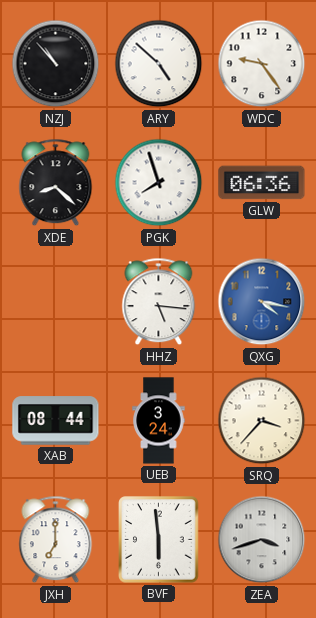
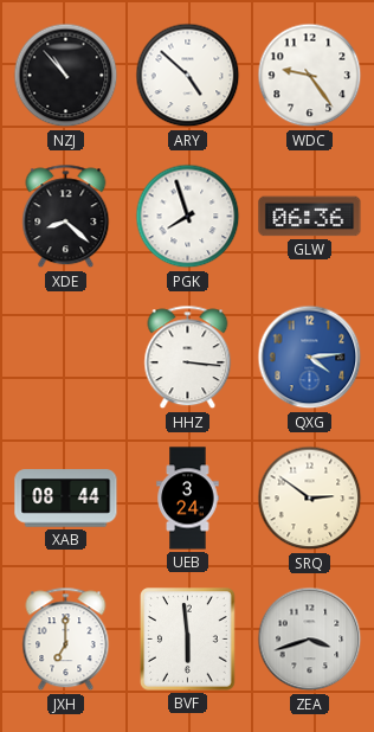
HHZ: 5:16 -> 3:16 (188, 358)
QXG: 4:17 -> 4:14 (310, 358)
SRQ: 3:37 -> 2:51 (310, 499)
